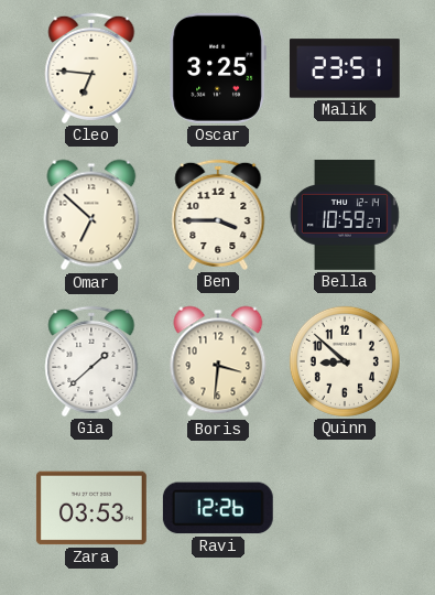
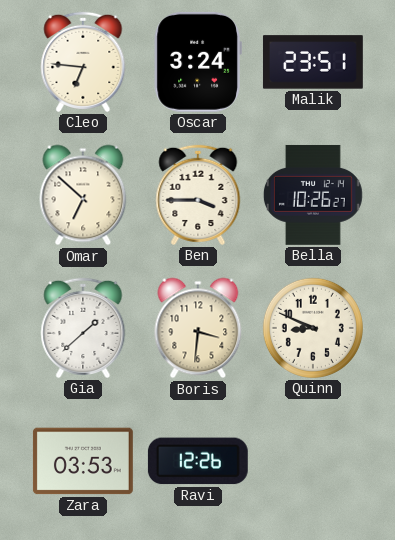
Oscar: 3:25 -> 3:24 (198, 62)
Bella: 10:59 -> 10:26 (313, 195)
Quinn: 8:52 -> 8:49 (313, 328)
